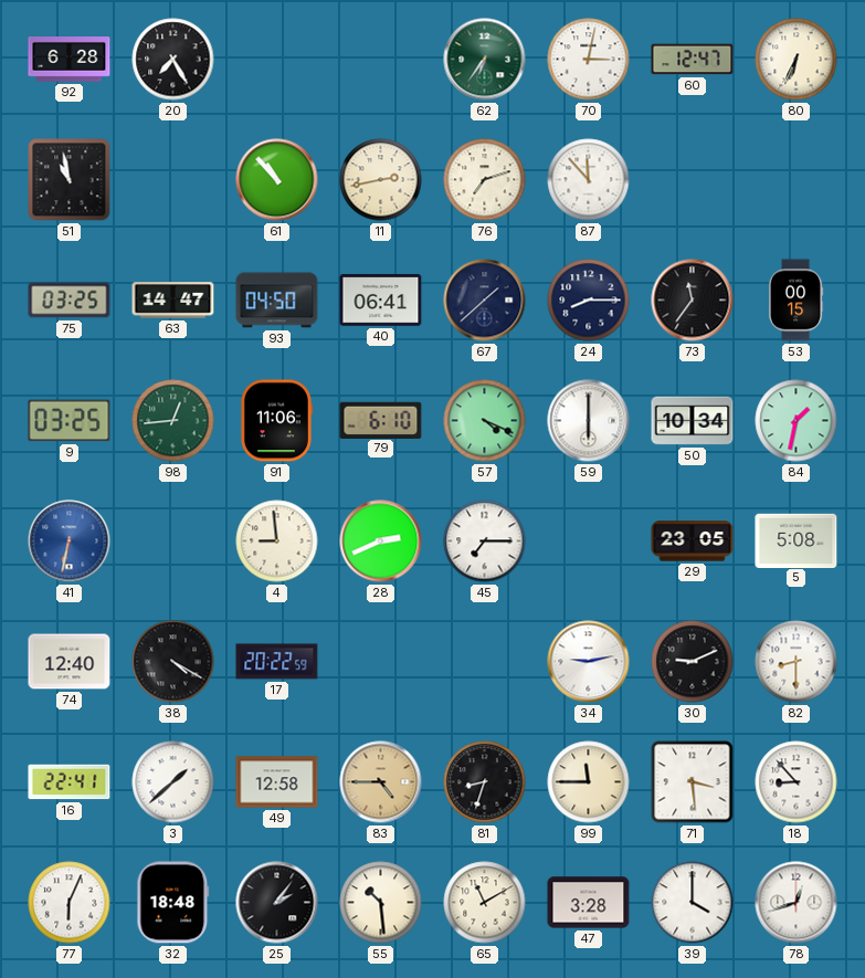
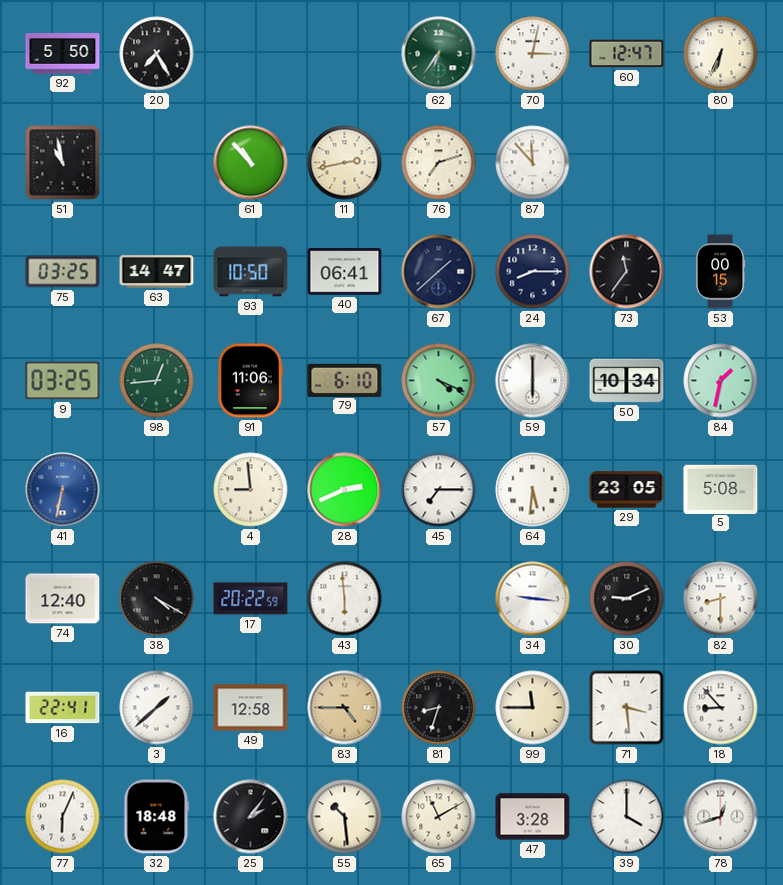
92: 6:28 -> 5:50 (63, 54)
93: 04:50 -> 10:50 (251, 272)
64: none -> 5:31 (533, 490)
43: none -> 5:59 (345, 599)
34: 9:13 -> 9:16 (533, 599)
